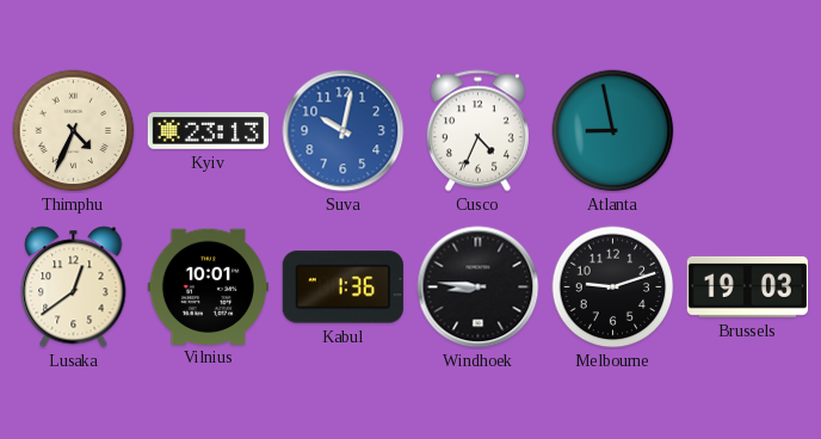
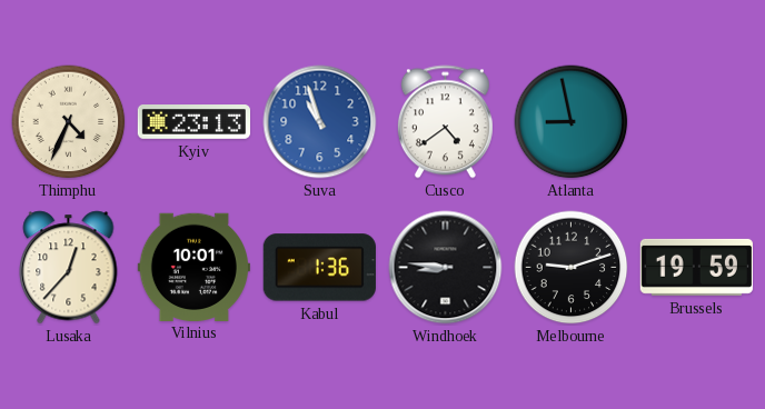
Suva: 10:02 -> 10:57 (320, 122)
Cusco: 4:34 -> 4:39 (445, 122)
Lusaka: 12:39 -> 12:37 (69, 268)
Brussels: 19:03 -> 19:59 (696, 267)
